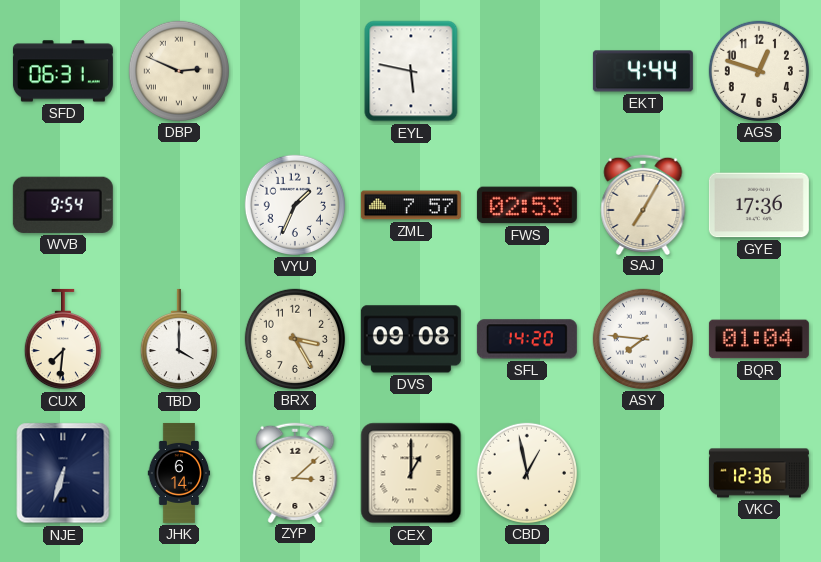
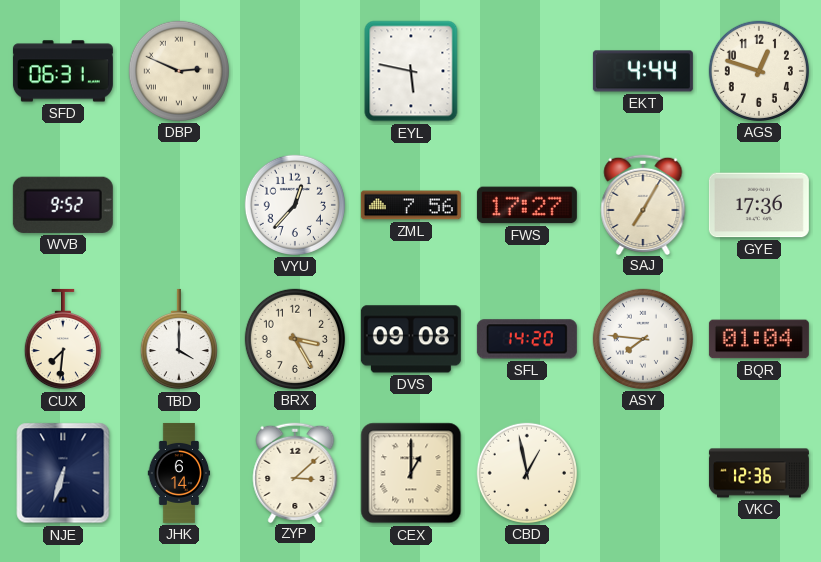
WVB: 9:54 -> 9:52 (63, 205)
VYU: 1:34 -> 12:37 (295, 205)
ZML: 7:57 -> 7:56 (411, 205)
FWS: 02:53 -> 17:27 (527, 205)
